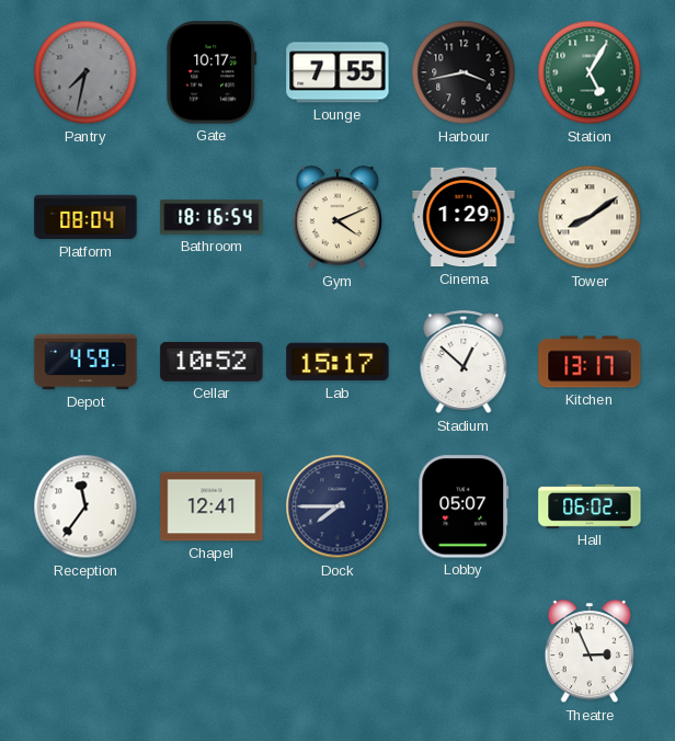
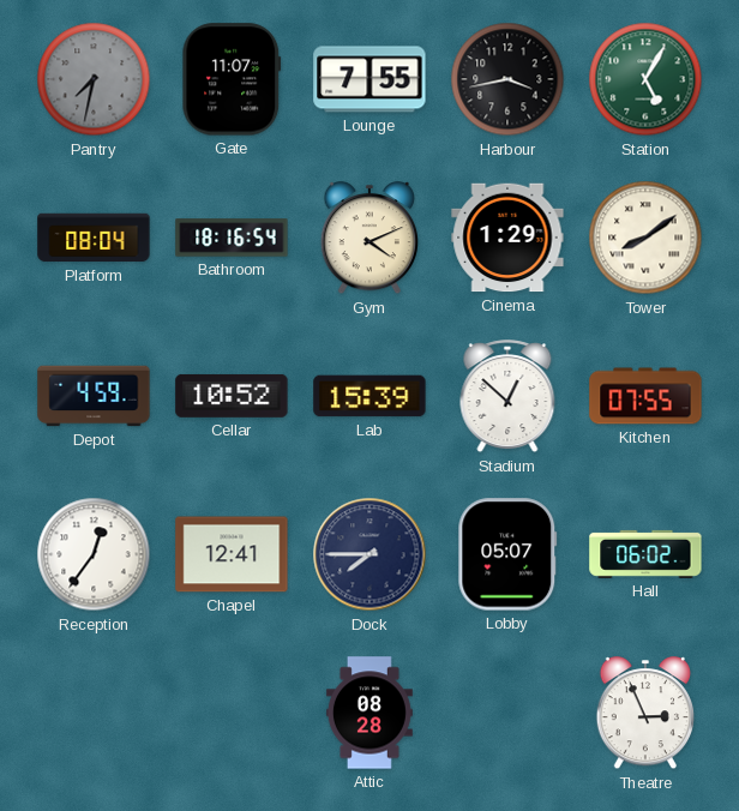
Gate: 10:17 -> 11:07 (232, 79)
Lab: 15:17 -> 15:39 (369, 396)
Kitchen: 13:17 -> 07:55 (645, 396)
Reception: 11:36 -> 12:36 (94, 554)
Attic: none -> 08:28 (369, 713)
